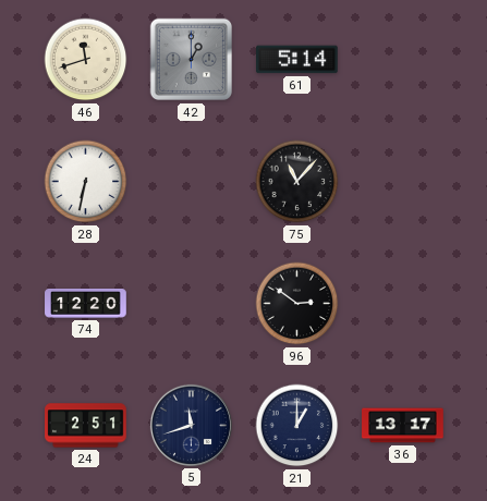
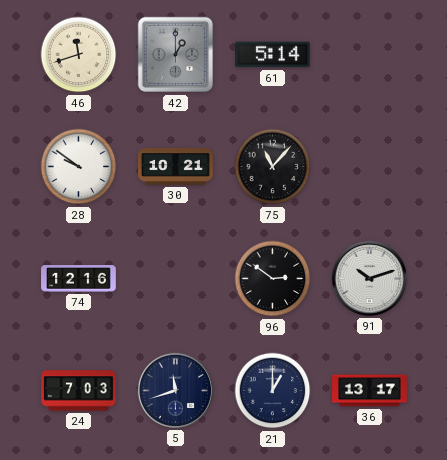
28: 6:32 -> 9:51 (79, 167)
30: none -> 10:21 (176, 167)
74: 12:20 -> 12:16 (79, 279)
91: none -> 10:12 (369, 278)
24: 2:51 -> 7:03 (79, 391)
